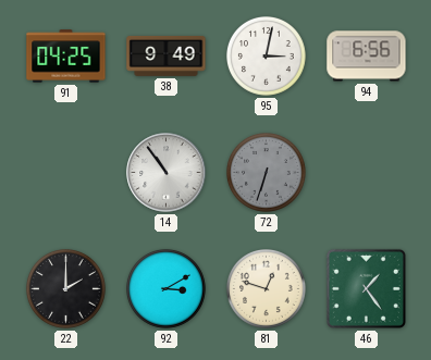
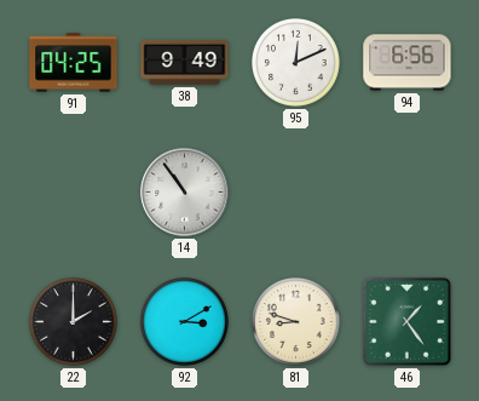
95: 3:02 -> 12:11 (296, 63)
72: 6:33 -> none (267, 173)
81: 12:48 -> 8:48 (296, 322)
